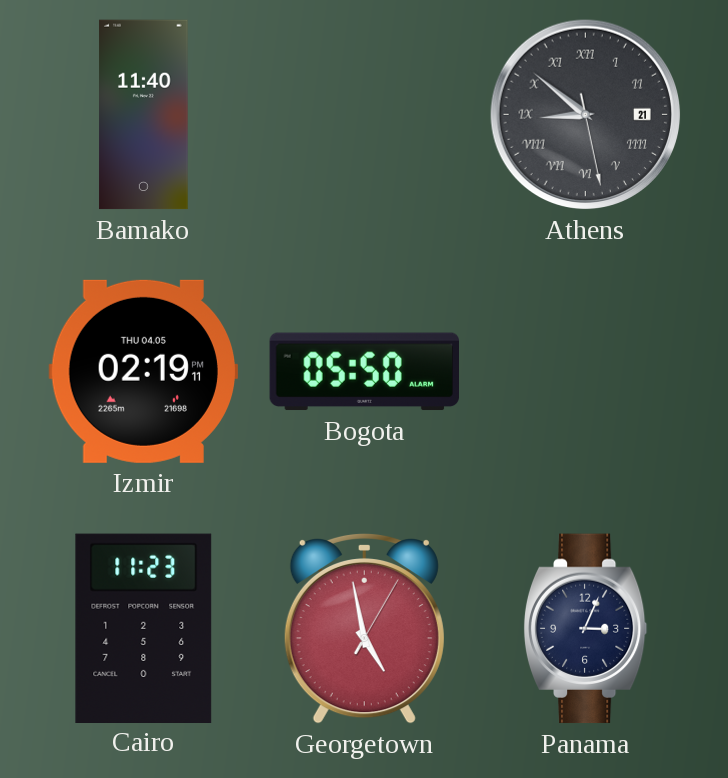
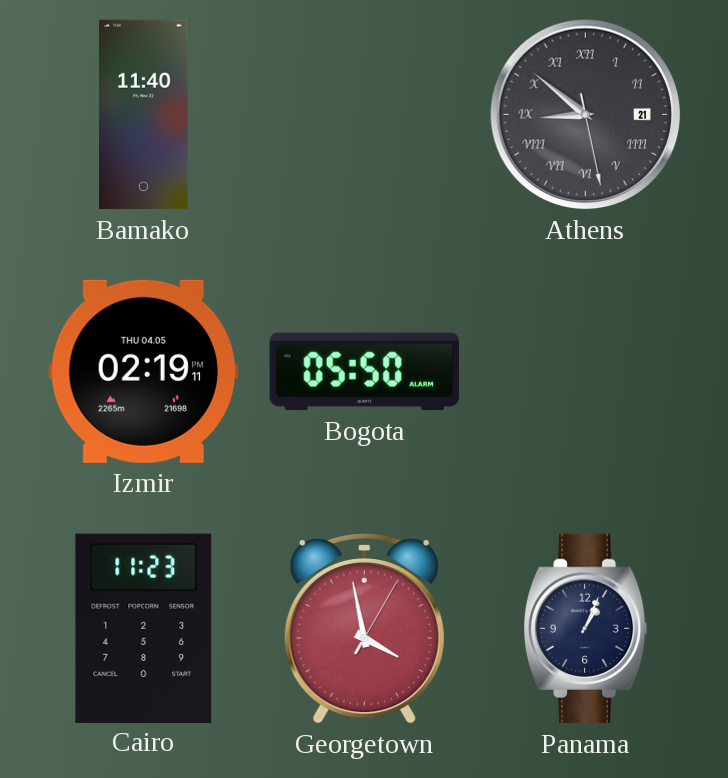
Georgetown: 4:58 -> 3:58 (364, 628)
Panama: 3:04 -> 1:04 (585, 629)
